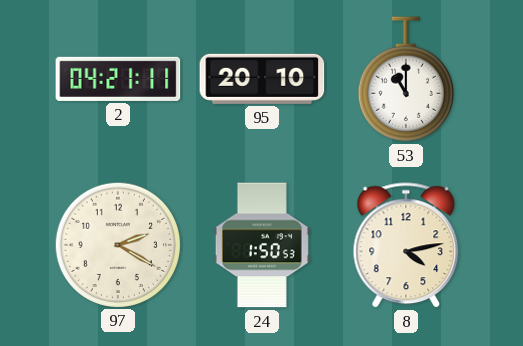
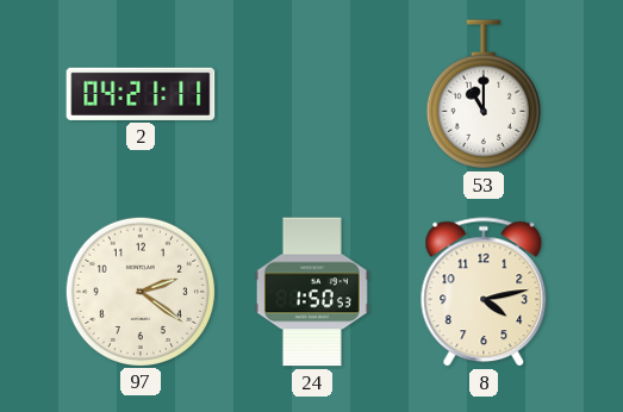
95: 20:10 -> none (262, 79)
97: 2:20 -> 2:21 (139, 291)
